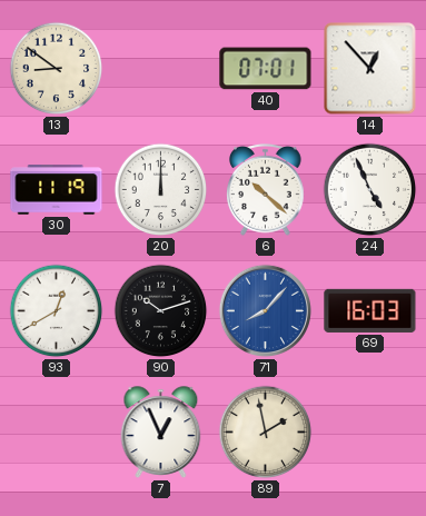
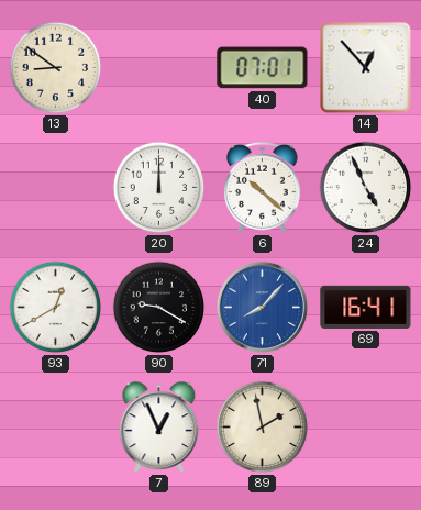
30: 11:19 -> none (57, 190)
90: 10:12 -> 9:20 (159, 308)
69: 16:03 -> 16:41 (366, 307)
